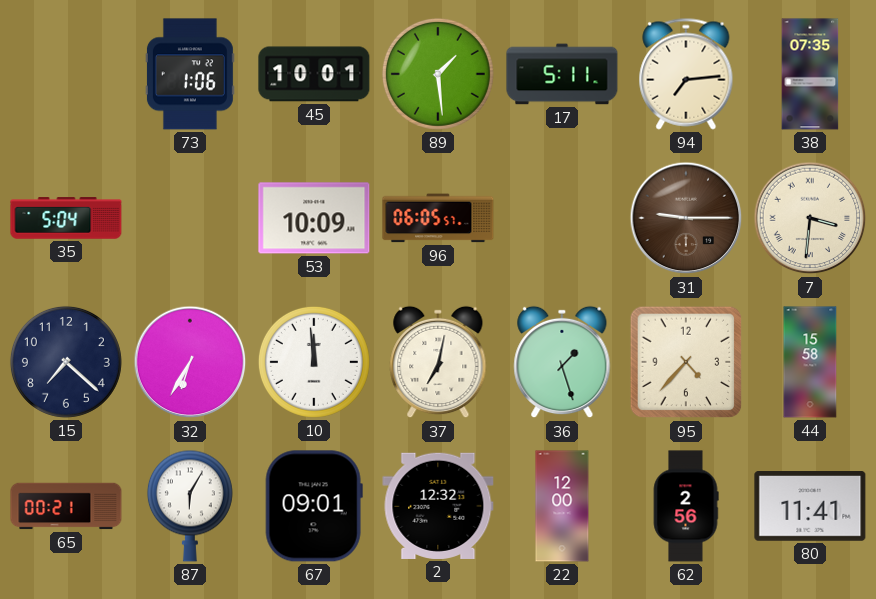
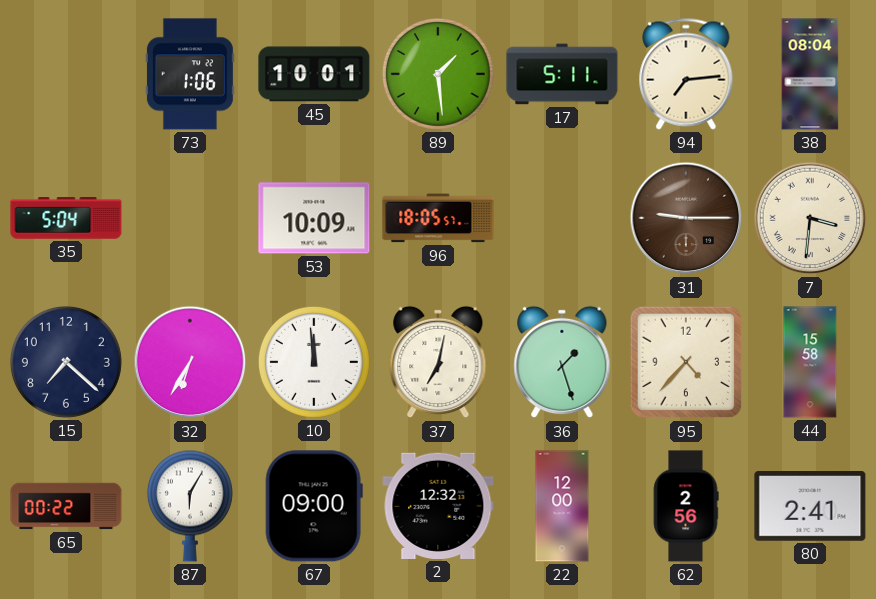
38: 07:35 -> 08:04 (810, 74)
96: 06:05 -> 18:05 (438, 218)
65: 00:21 -> 00:22 (66, 506)
67: 09:01 -> 09:00 (314, 506)
80: 11:41 -> 2:41 (810, 507)
